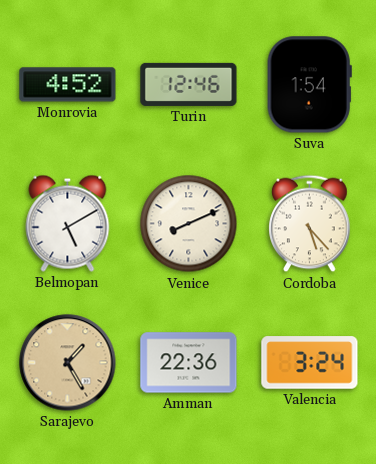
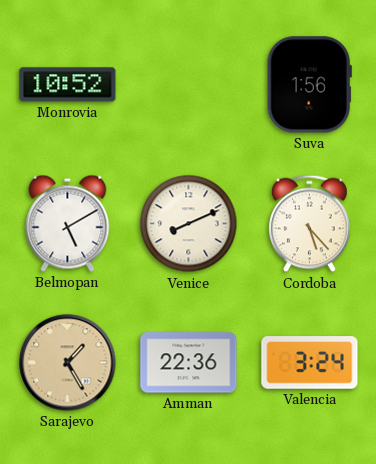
Monrovia: 4:52 -> 10:52 (68, 85)
Turin: 12:46 -> none (189, 84)
Suva: 1:54 -> 1:56 (309, 85)
